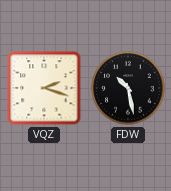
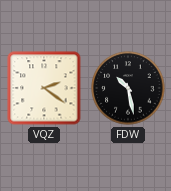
VQZ: 2:18 -> 2:21 (44, 88)
